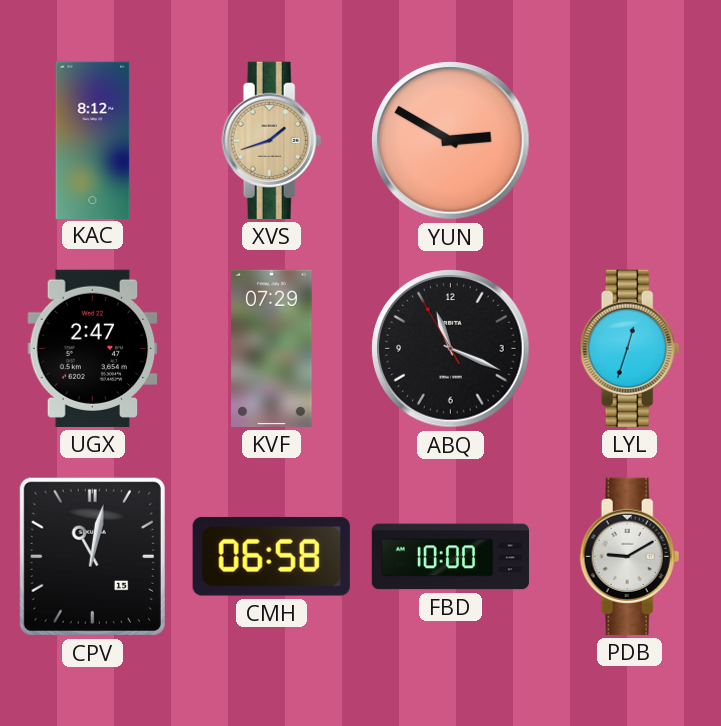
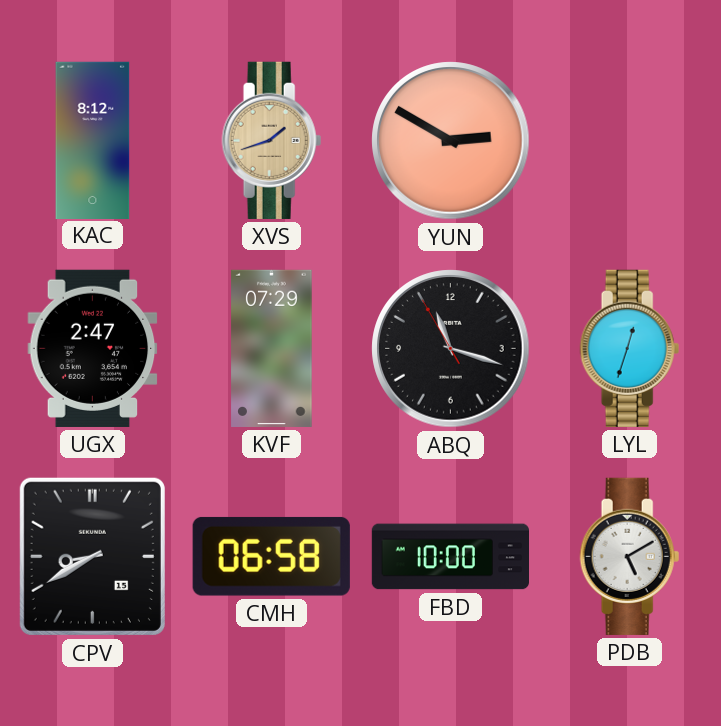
ABQ: 11:18 -> 11:17 (451, 349)
CPV: 11:02 -> 8:40 (92, 556)
PDB: 9:10 -> 5:10 (630, 556)
